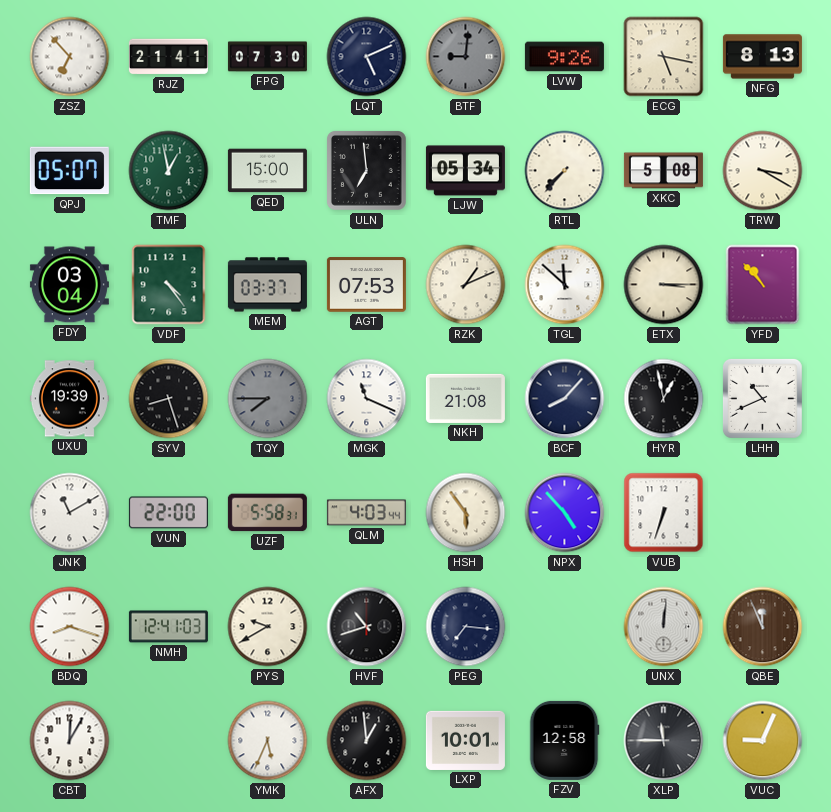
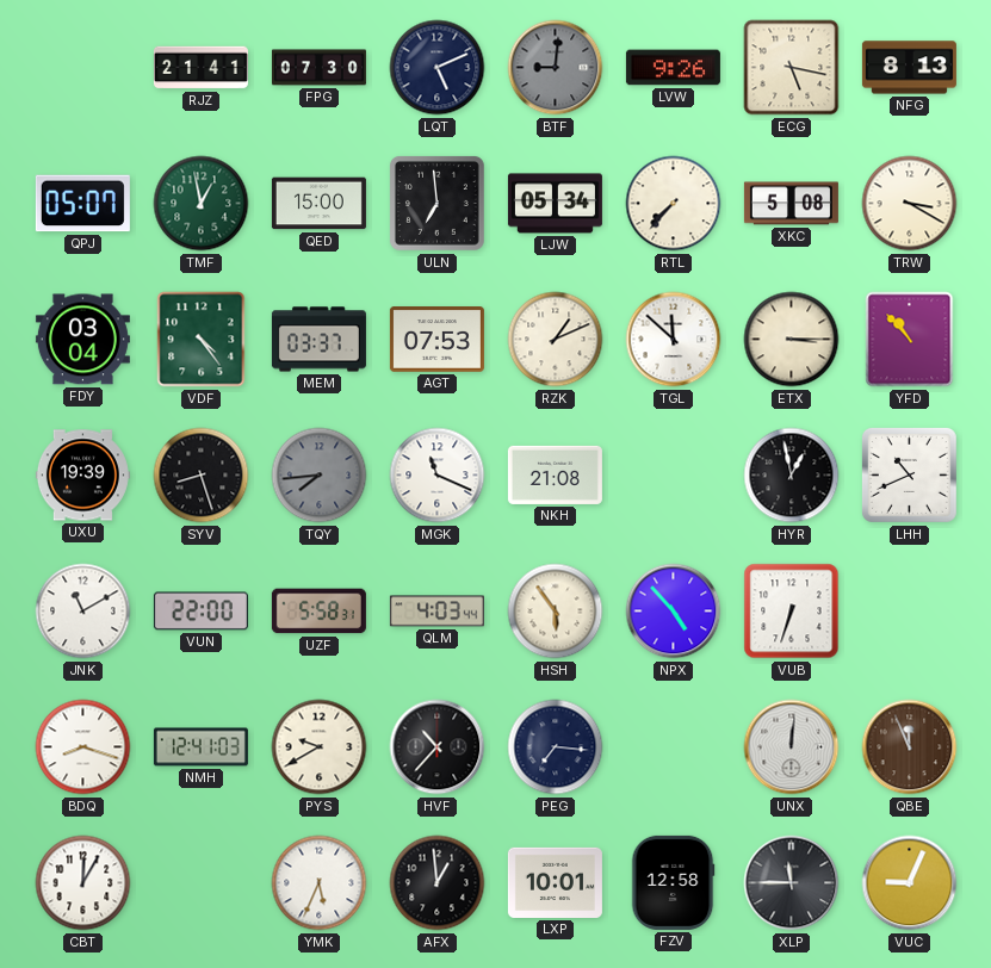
ZSZ: 6:53 -> none (70, 57)
TQY: 7:45 -> 7:44 (320, 476)
BCF: 8:07 -> none (565, 399)
HVF: 10:42 -> 10:37 (438, 747)
